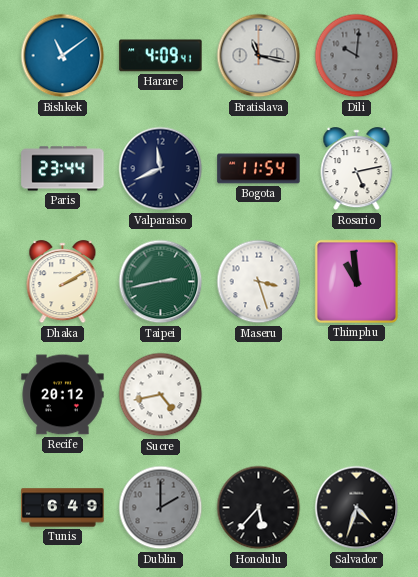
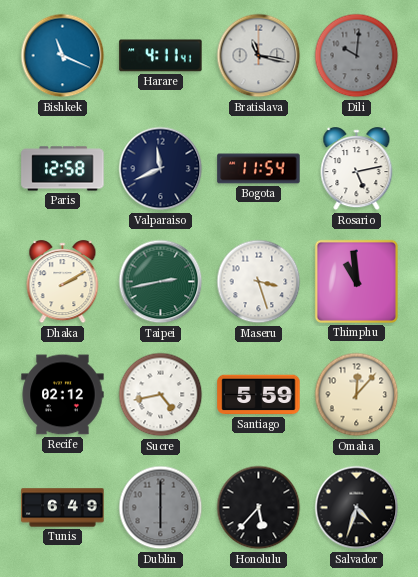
Bishkek: 11:09 -> 11:19 (63, 56)
Harare: 4:09 -> 4:11 (161, 56)
Paris: 23:44 -> 12:58 (63, 169)
Recife: 20:12 -> 02:12 (63, 395)
Santiago: none -> 5:59 (259, 395)
Omaha: none -> 12:07 (357, 395)
Dublin: 2:00 -> 6:00 (161, 508)
